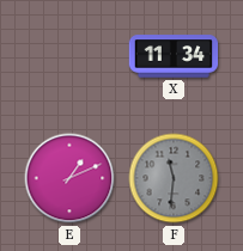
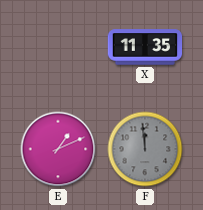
X: 11:34 -> 11:35 (145, 47)
F: 11:31 -> 11:59 (145, 149)
